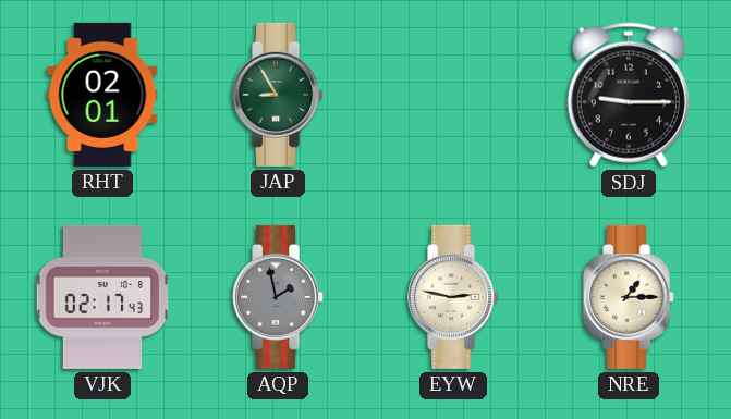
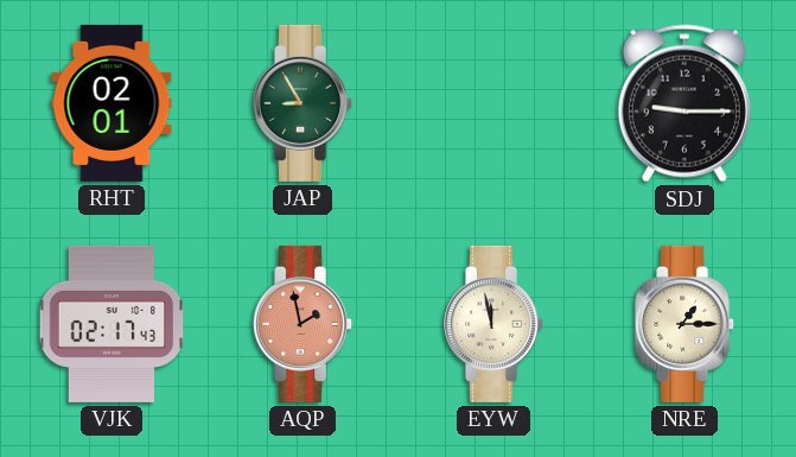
AQP dial: grey -> salmon (304, 324)
EYW: 2:47 -> 11:58 (495, 324)
